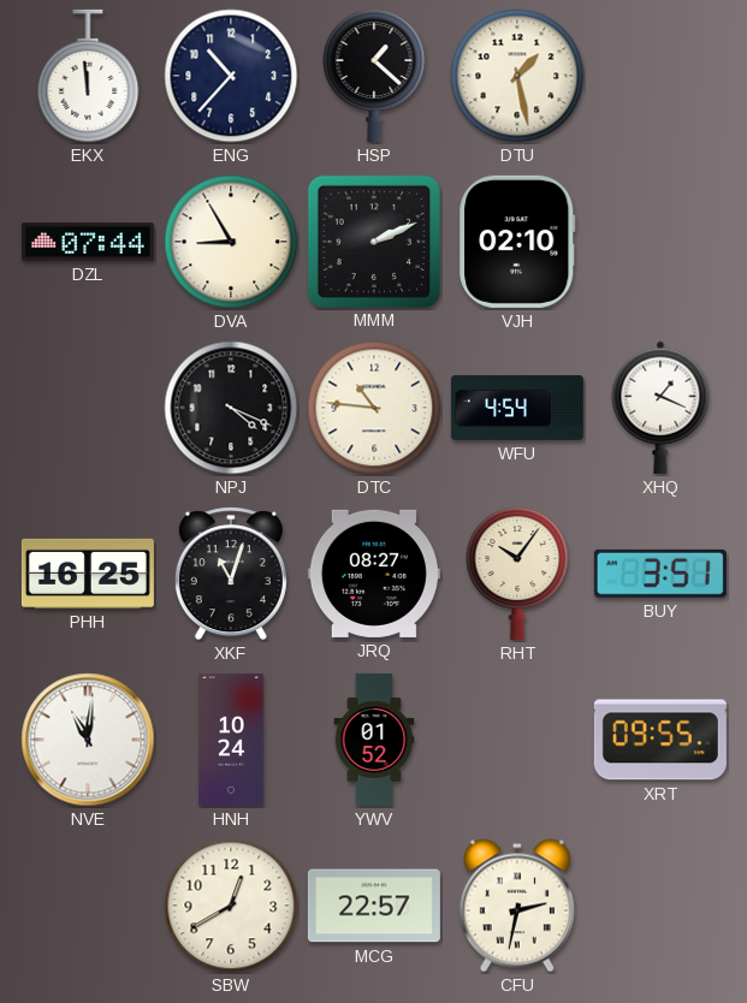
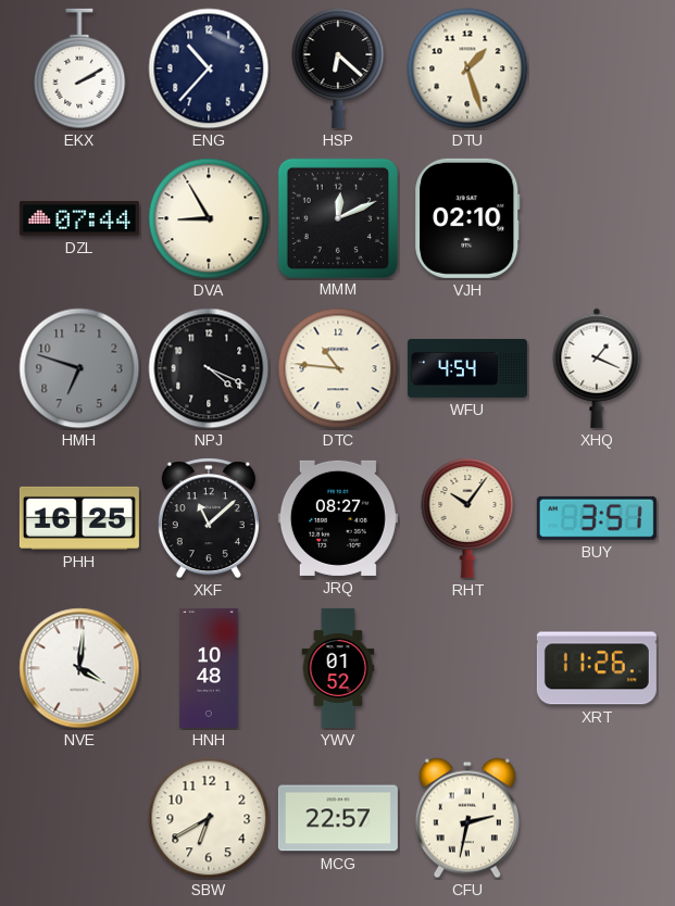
EKX: 11:59 -> 2:10 (79, 68)
HSP: 1:22 -> 6:22 (338, 68)
DTU: 1:28 -> 1:27 (467, 68)
MMM: 2:11 -> 12:11 (337, 217)
HMH: none -> 6:48 (79, 368)
XKF: 11:03 -> 11:08 (209, 518)
NVE: 11:01 -> 4:01 (79, 668)
HNH: 10:24 -> 10:48 (209, 668)
XRT: 09:55 -> 11:26 (597, 668)
SBW: 12:40 -> 6:40 (209, 818)
